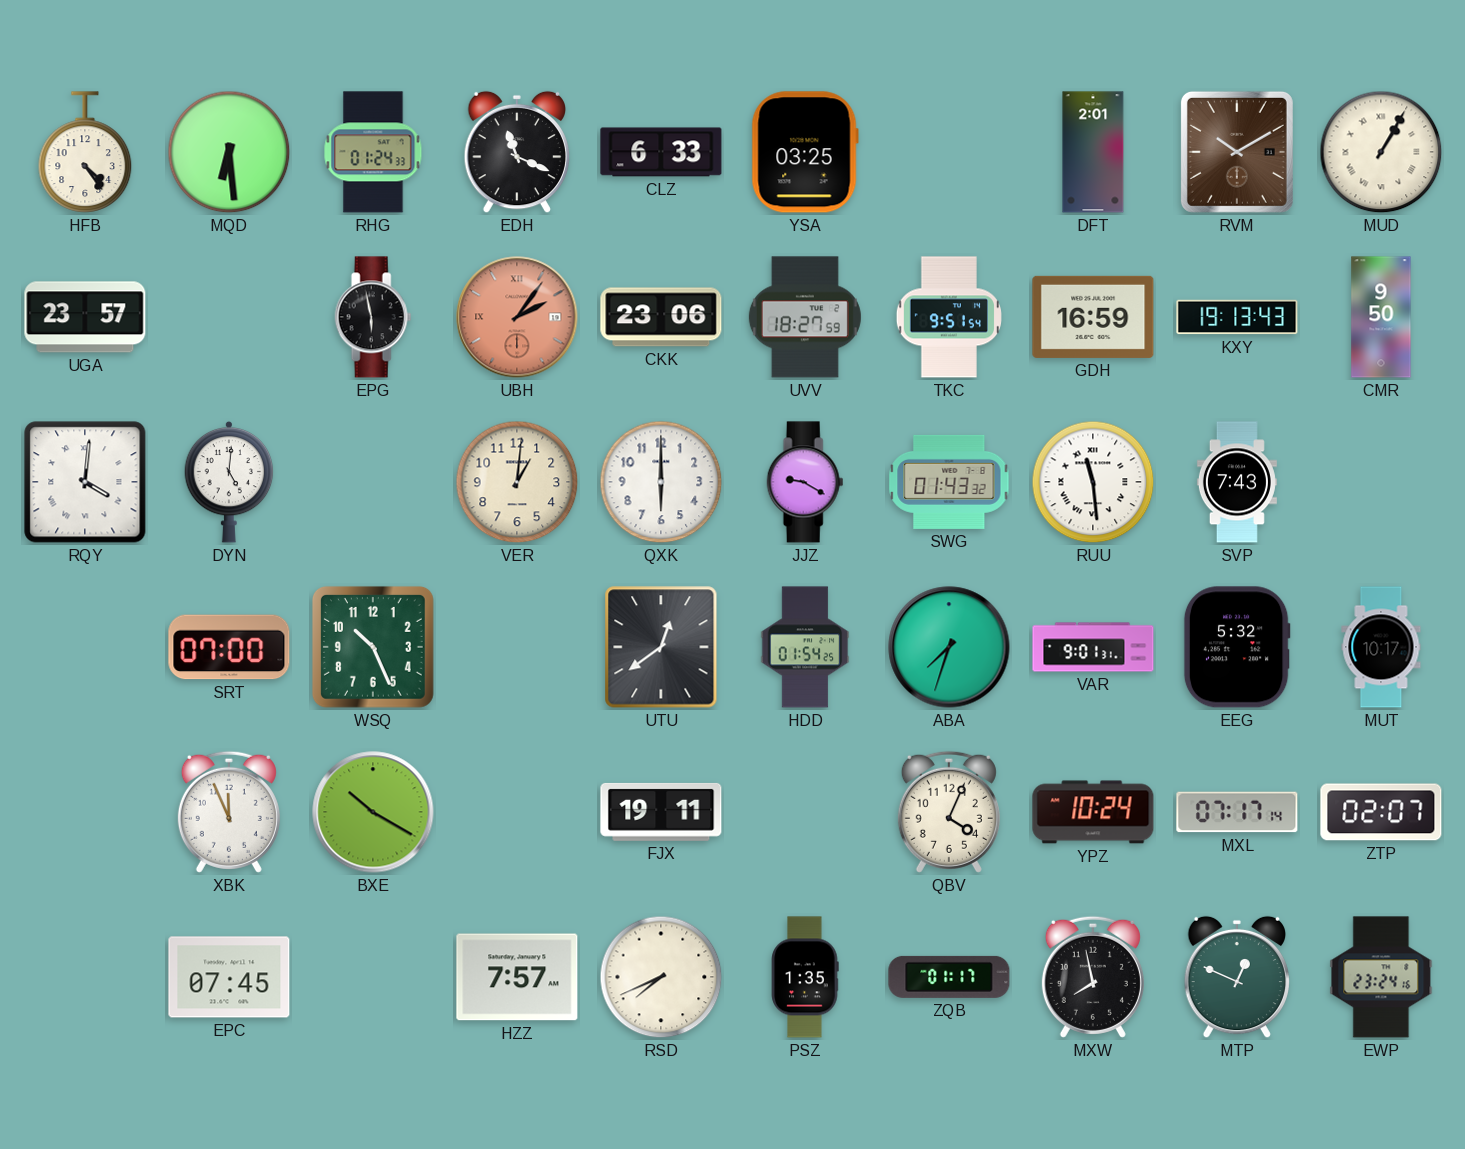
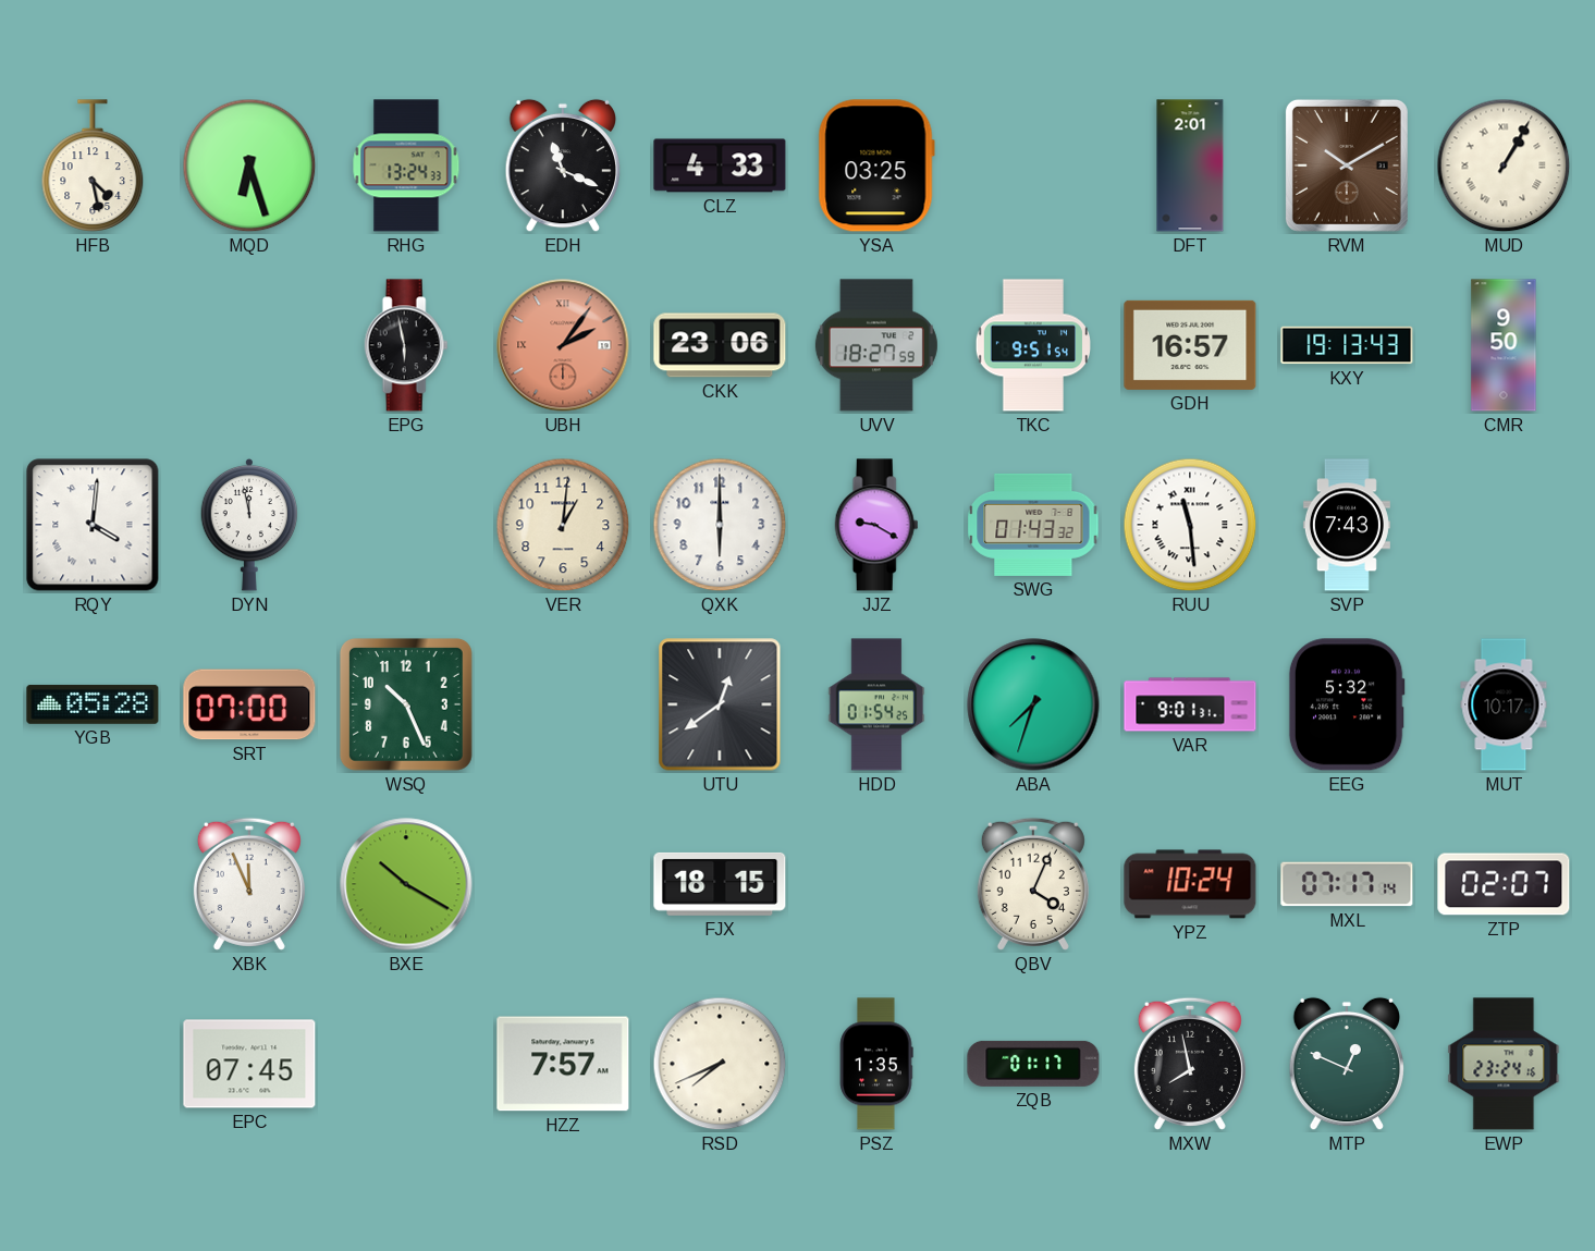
HFB: 4:24 -> 4:28 (93, 165)
MQD: 6:29 -> 6:27 (249, 165)
RHG: 01:24 -> 13:24 (406, 165)
CLZ: 6:33 -> 4:33 (720, 165)
UGA: 23:57 -> none (85, 317)
GDH: 16:59 -> 16:57 (1190, 345)
DYN: 5:01 -> 11:58 (249, 525)
YGB: none -> 05:28 (93, 704)
FJX: 19:11 -> 18:15 (720, 884)
